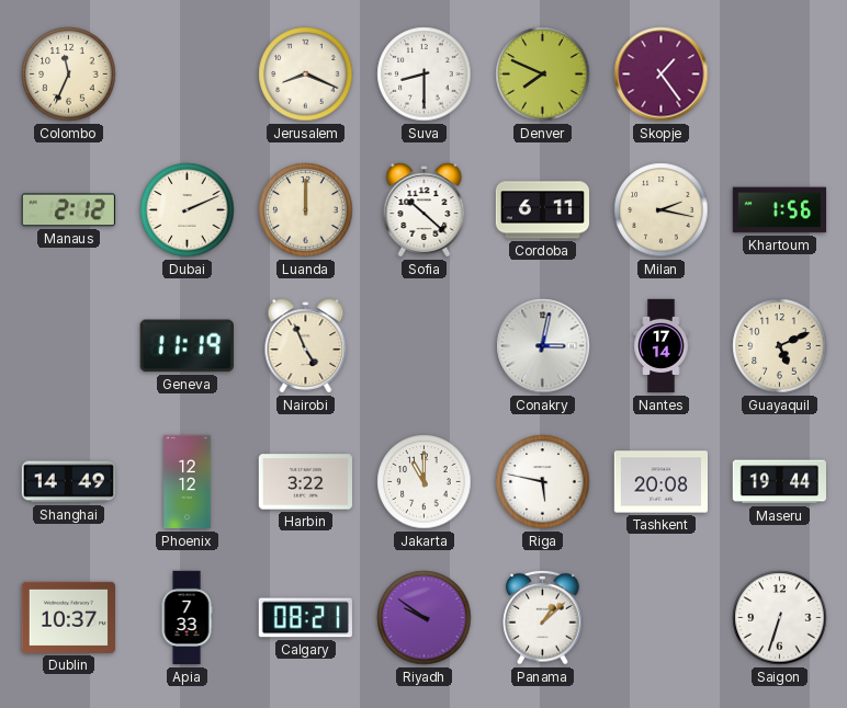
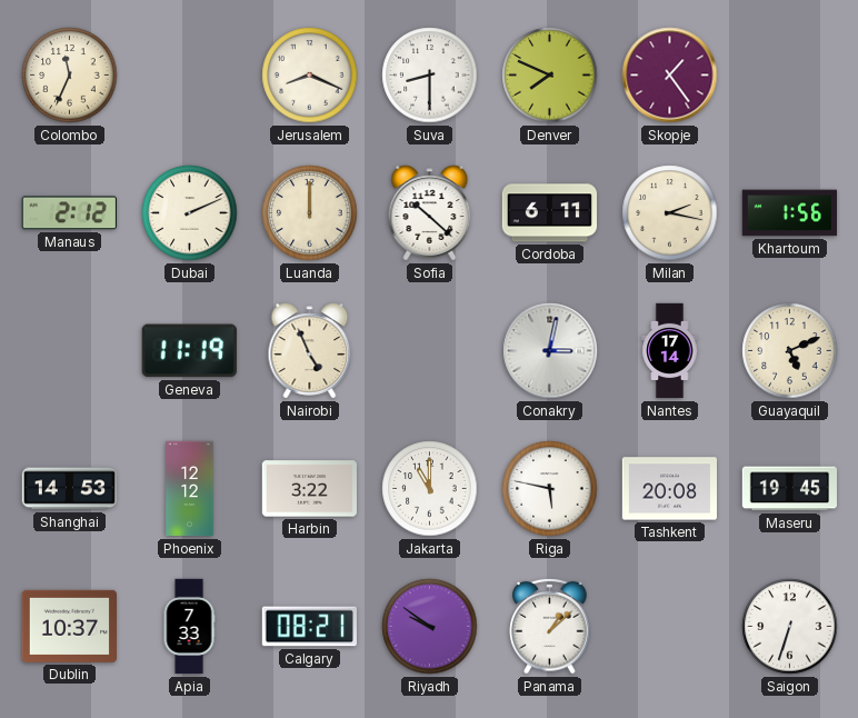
Shanghai: 14:49 -> 14:53 (69, 489)
Maseru: 19:44 -> 19:45 (789, 489)
